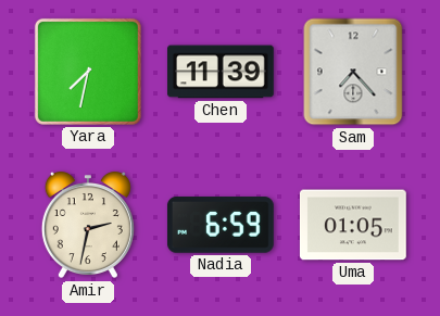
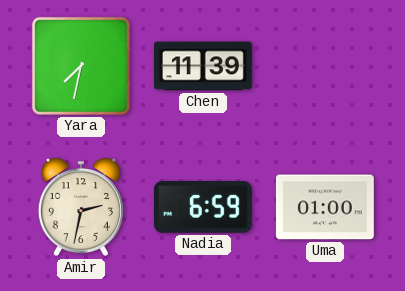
Sam: 7:23 -> none (353, 72)
Uma: 01:05 -> 01:00 (325, 207)
